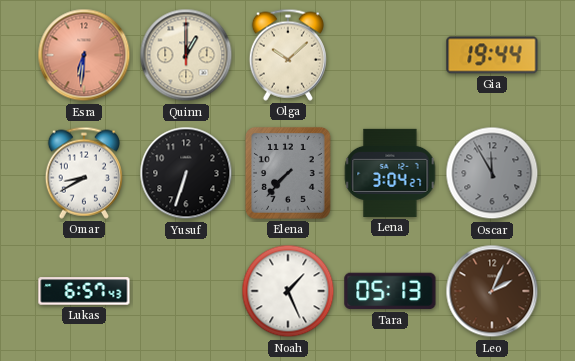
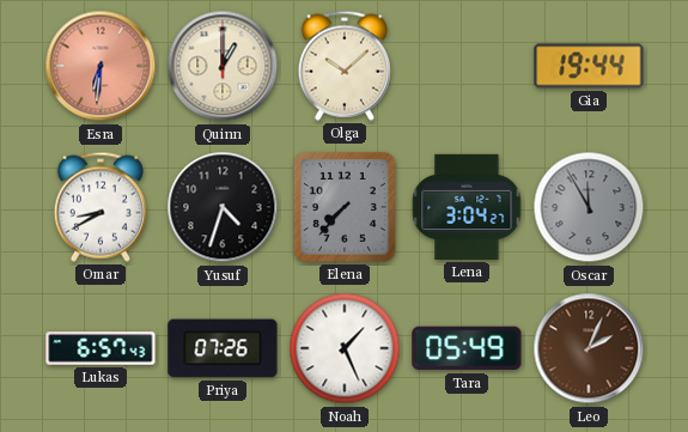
Yusuf: 6:33 -> 4:33 (223, 207)
Priya: none -> 07:26 (223, 348)
Tara: 05:13 -> 05:49 (467, 348)
